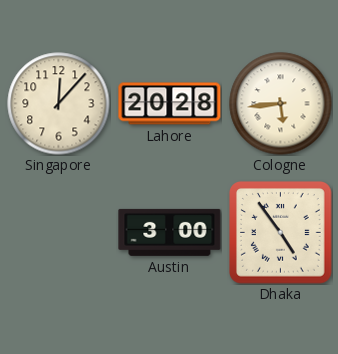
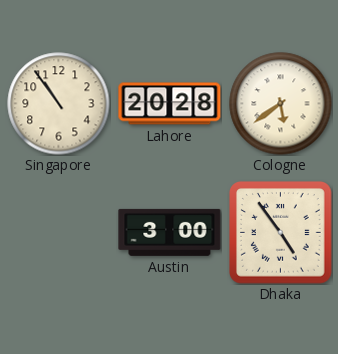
Singapore: 12:07 -> 10:54 (59, 104)
Cologne: 5:44 -> 5:39 (281, 104)
